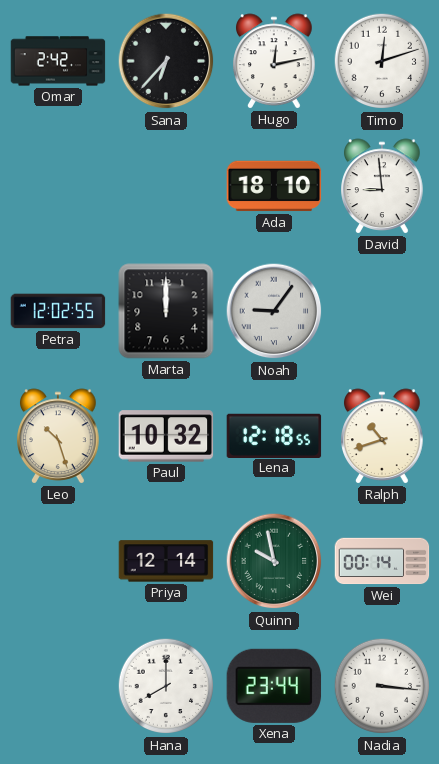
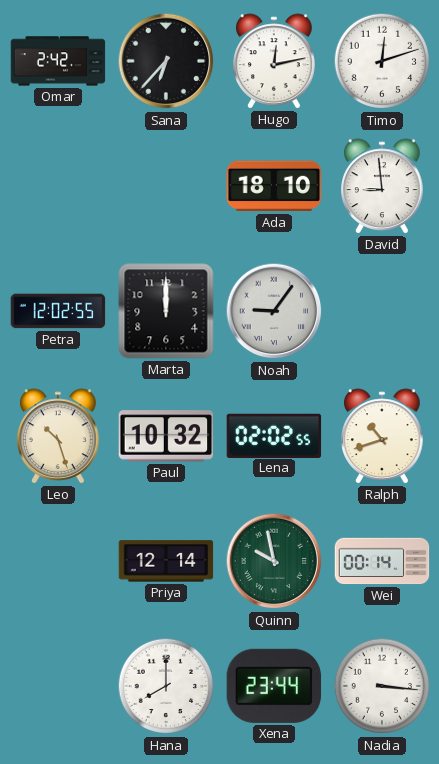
Lena: 12:18 -> 02:02 (274, 435)
